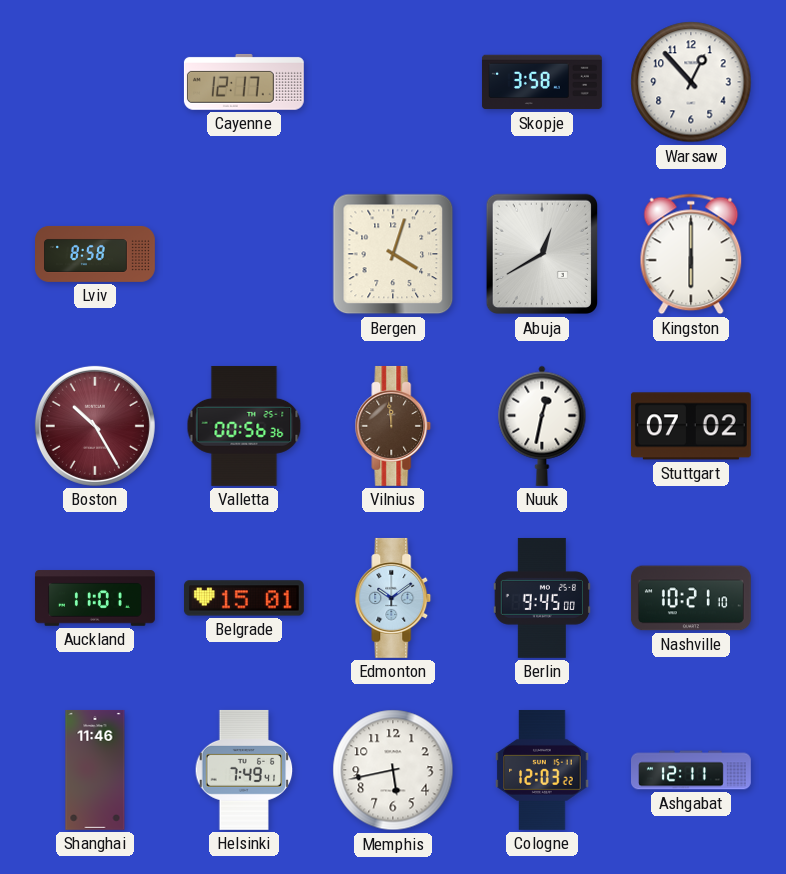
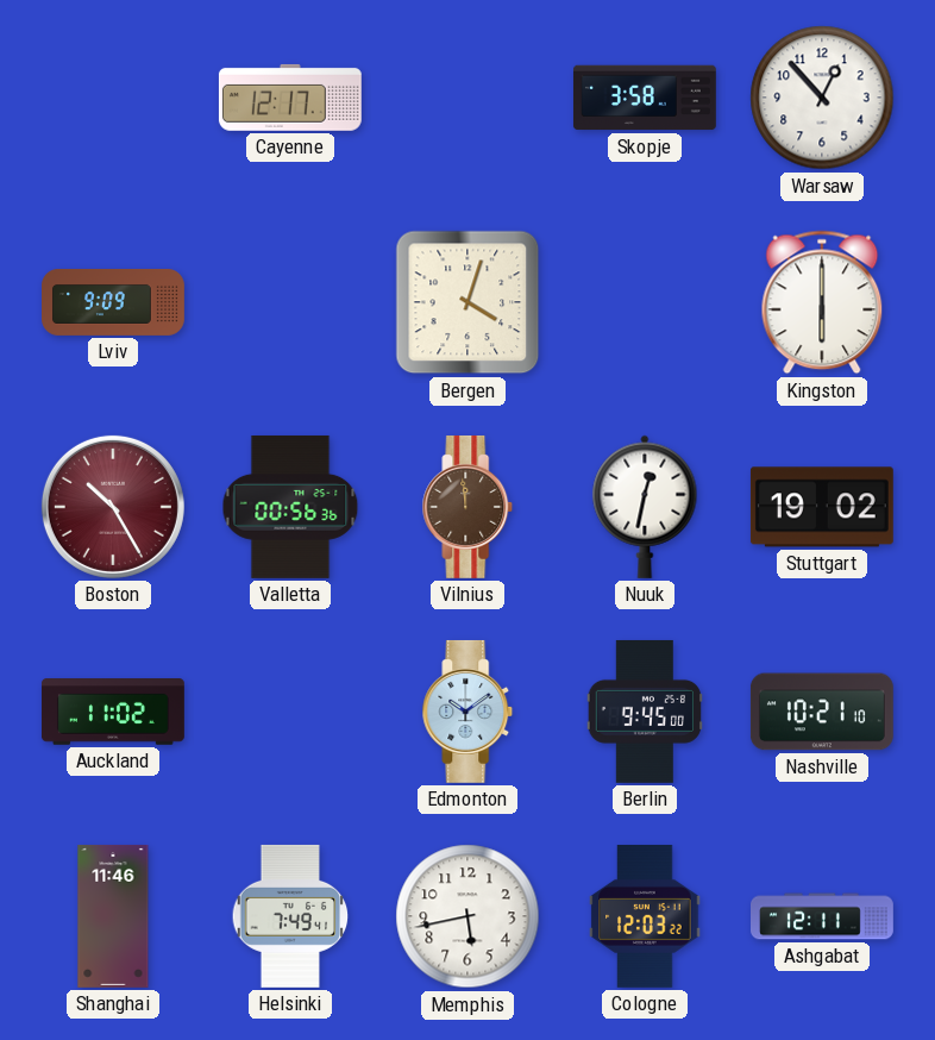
Lviv: 8:58 -> 9:09 (114, 302)
Abuja: 12:40 -> none (541, 254)
Stuttgart: 07:02 -> 19:02 (822, 507)
Auckland: 11:01 -> 11:02 (113, 712)
Belgrade: 15:01 -> none (244, 598)
